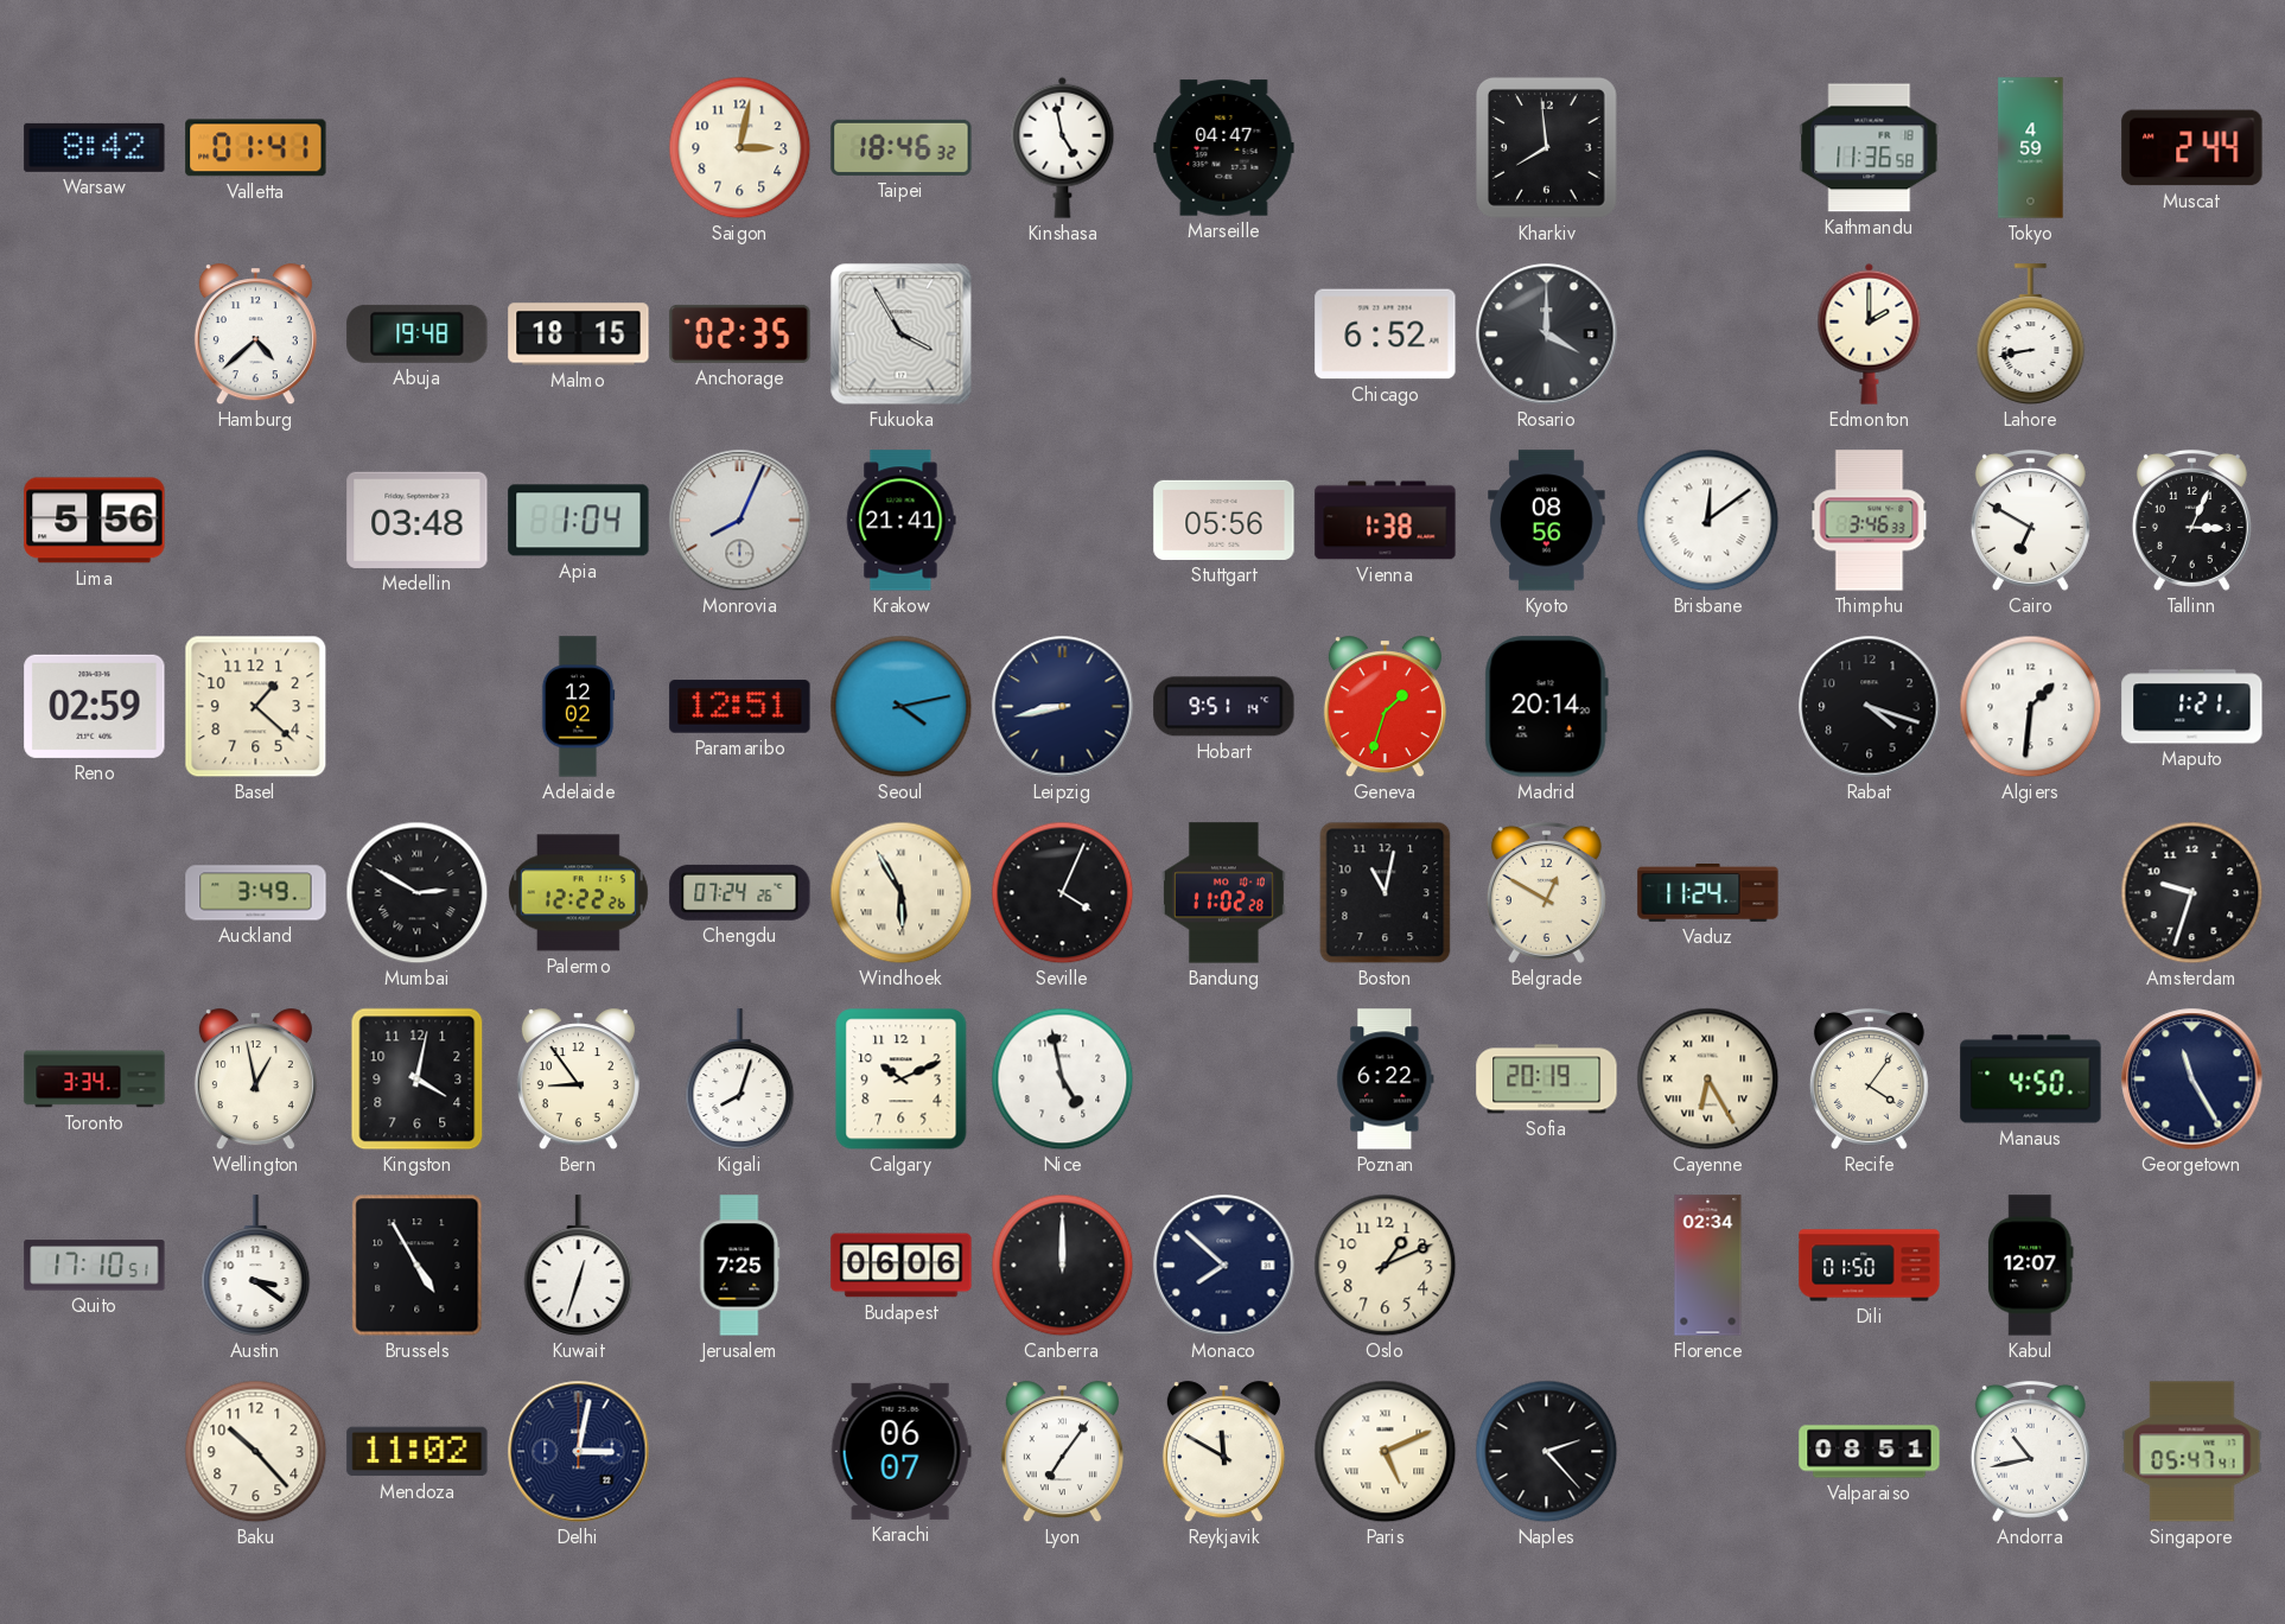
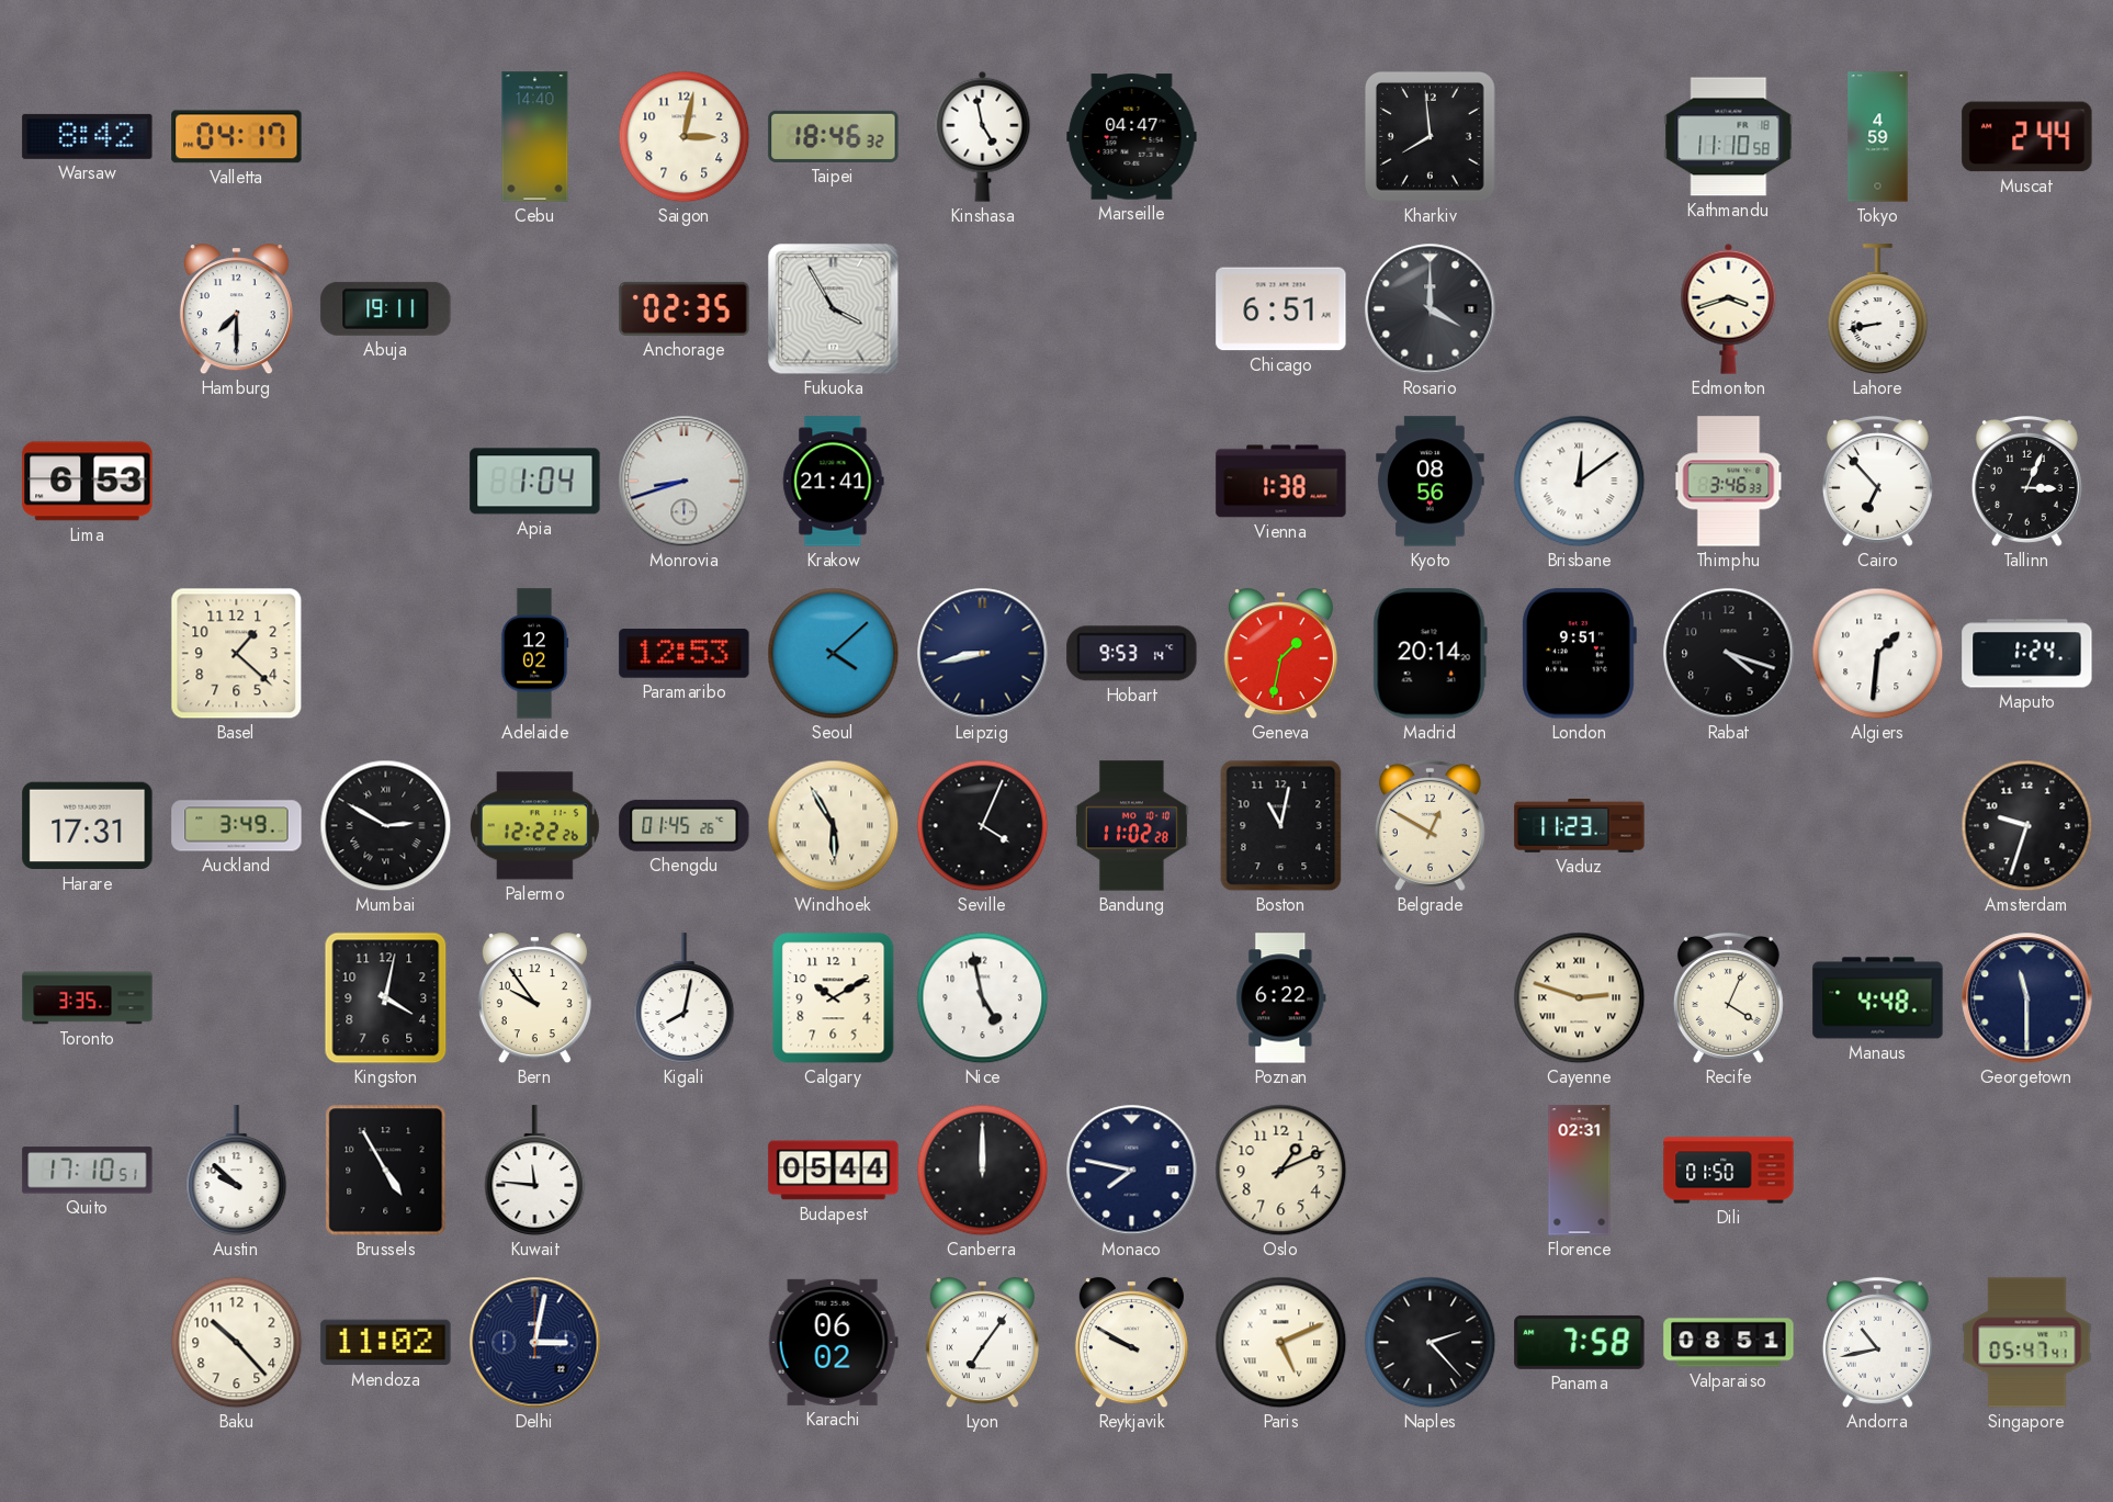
Valletta: 01:41 -> 04:17 (237, 137)
Cebu: none -> 14:40 (535, 137)
Kathmandu: 11:36 -> 11:10 (1729, 137)
Hamburg: 4:38 -> 7:30 (236, 309)
Abuja: 19:48 -> 19:11 (386, 308)
Malmo: 18:15 -> none (579, 335)
Chicago: 6:52 -> 6:51 (1281, 309)
Edmonton: 2:00 -> 3:42 (1729, 308)
Lima: 5:56 -> 6:53 (88, 482)
Medellin: 03:48 -> none (418, 520)
Monrovia: 8:04 -> 8:42 (685, 482)
Stuttgart: 05:56 -> none (1224, 520)
Cairo: 6:50 -> 6:53 (1877, 481)
Reno: 02:59 -> none (95, 706)
Paramaribo: 12:51 -> 12:53 (685, 654)
Seoul: 4:13 -> 4:08 (834, 654)
Hobart: 9:51 -> 9:53 (1132, 654)
Geneva: 1:33 -> 1:32 (1280, 654)
London: none -> 9:51 (1579, 654)
Maputo: 1:21 -> 1:24 (2027, 654)
Harare: none -> 17:31 (88, 826)
Chengdu: 07:24 -> 01:45 (685, 825)
Vaduz: 11:24 -> 11:23 (1580, 825)
Toronto: 3:34 -> 3:35 (88, 998)
Wellington: 12:58 -> none (255, 1080)
Bern: 8:54 -> 9:54 (534, 998)
Kigali: 8:03 -> 8:02 (685, 998)
Calgary: 10:11 -> 10:10 (834, 998)
Sofia: 20:19 -> none (1547, 1080)
Cayenne: 6:25 -> 2:48 (1580, 998)
Recife: 4:06 -> 4:04 (1728, 997)
Manaus: 4:50 -> 4:48 (1878, 998)
Georgetown: 11:25 -> 11:30 (2027, 998)
Austin: 3:21 -> 9:52 (237, 1171)
Kuwait: 12:33 -> 11:46 (535, 1171)
Jerusalem: 7:25 -> none (740, 1266)
Budapest: 06:06 -> 05:44 (834, 1171)
Monaco: 7:52 -> 7:47 (1132, 1171)
Florence: 02:34 -> 02:31 (1580, 1171)
Kabul: 12:07 -> none (2031, 1266)
Karachi: 06:07 -> 06:02 (833, 1342)
Reykjavik: 11:50 -> 9:50 (1131, 1343)
Panama: none -> 7:58 (1580, 1342)
